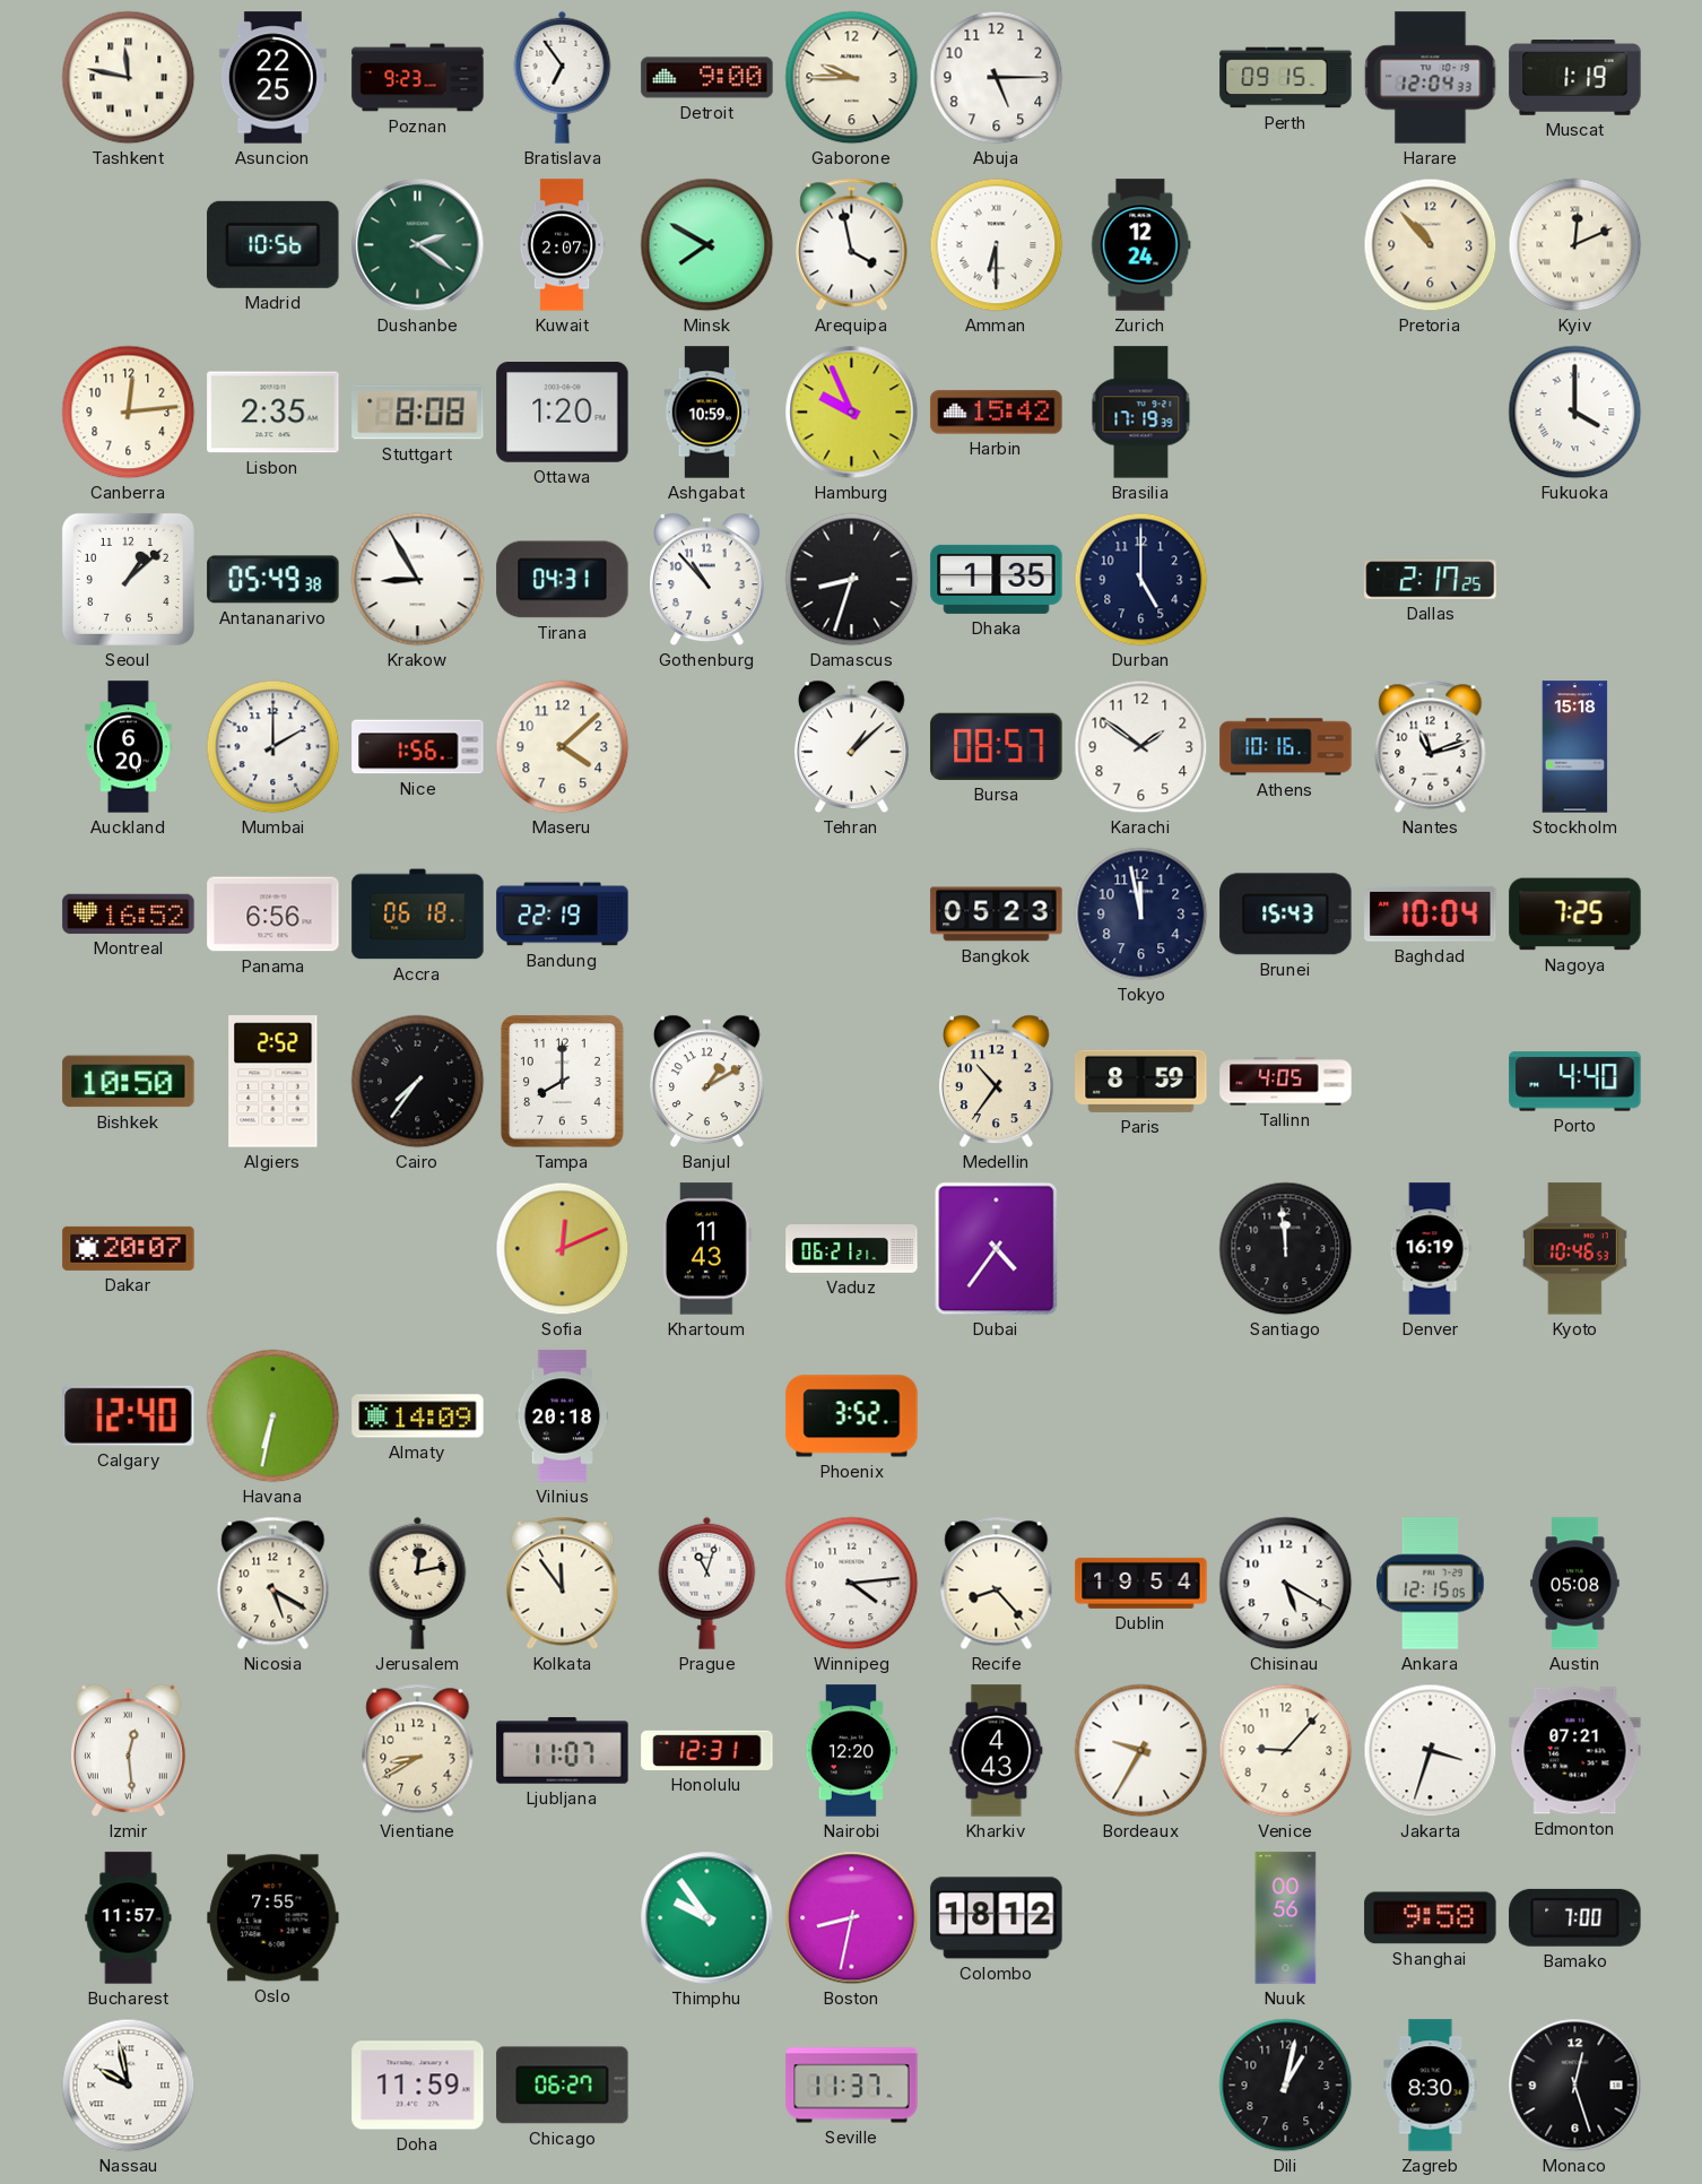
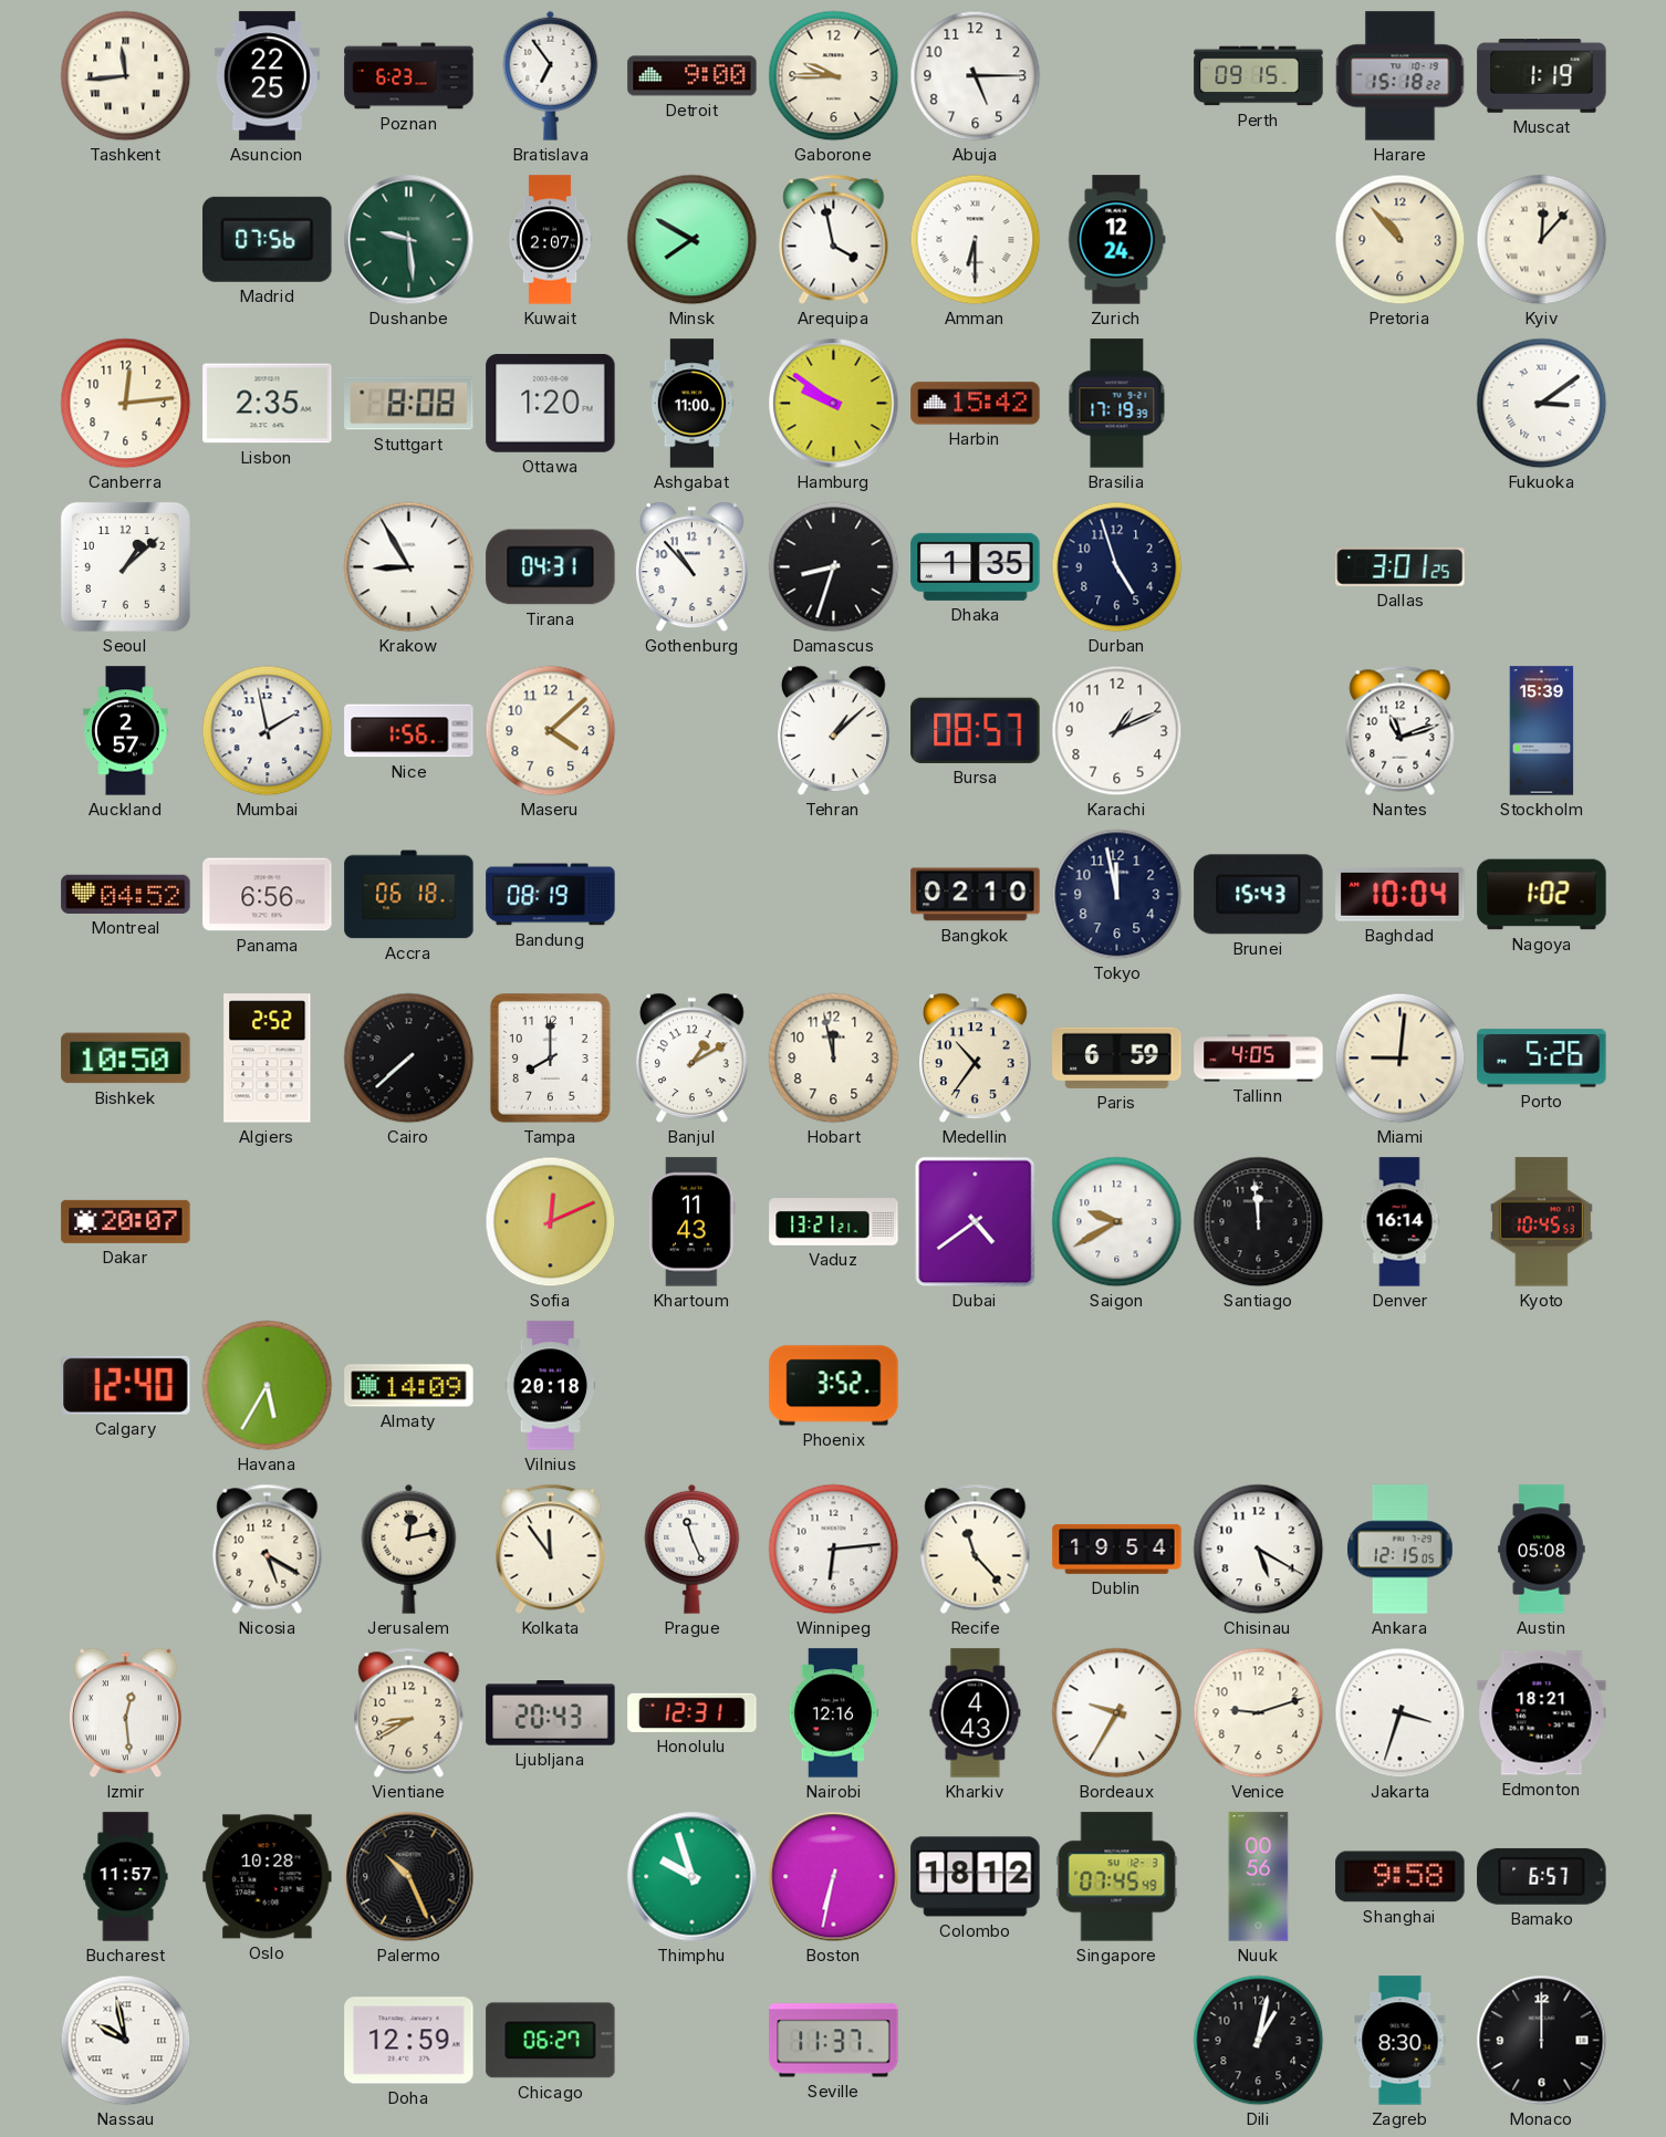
Tashkent: 11:47 -> 11:44 (126, 76)
Poznan: 9:23 -> 6:23 (409, 76)
Harare: 12:04 -> 15:18 (1401, 76)
Madrid: 10:56 -> 07:56 (268, 239)
Dushanbe: 2:21 -> 9:29 (409, 240)
Kyiv: 12:11 -> 12:07 (1542, 240)
Ashgabat: 10:59 -> 11:00 (693, 404)
Hamburg: 9:56 -> 9:51 (834, 404)
Fukuoka: 4:00 -> 3:09 (1542, 404)
Antananarivo: 05:49 -> none (273, 580)
Durban: 5:00 -> 4:57 (1117, 567)
Dallas: 2:17 -> 3:01 (1401, 567)
Auckland: 6:20 -> 2:57 (126, 731)
Mumbai: 2:00 -> 1:58 (268, 731)
Karachi: 1:51 -> 1:11 (1117, 731)
Athens: 10:16 -> none (1286, 747)
Stockholm: 15:18 -> 15:39 (1542, 731)
Montreal: 16:52 -> 04:52 (126, 894)
Bandung: 22:19 -> 08:19 (551, 895)
Bangkok: 05:23 -> 02:10 (976, 895)
Nagoya: 7:25 -> 1:02 (1542, 895)
Cairo: 7:36 -> 7:38 (409, 1059)
Hobart: none -> 11:58 (834, 1059)
Paris: 8:59 -> 6:59 (1117, 1057)
Miami: none -> 9:01 (1401, 1059)
Porto: 4:40 -> 5:26 (1542, 1059)
Vaduz: 06:21 -> 13:21 (834, 1222)
Dubai: 4:36 -> 4:39 (976, 1222)
Saigon: none -> 9:40 (1117, 1222)
Denver: 16:19 -> 16:14 (1399, 1222)
Kyoto: 10:46 -> 10:45 (1541, 1222)
Havana: 6:32 -> 5:35 (268, 1386)
Prague: 11:03 -> 11:26 (693, 1549)
Winnipeg: 4:14 -> 6:14 (834, 1550)
Recife: 8:23 -> 11:23 (976, 1549)
Ljubljana: 11:07 -> 20:43 (551, 1713)
Nairobi: 12:20 -> 12:16 (834, 1713)
Venice: 9:07 -> 9:12 (1259, 1713)
Edmonton: 07:21 -> 18:21 (1542, 1713)
Oslo: 7:55 -> 10:28 (268, 1877)
Palermo: none -> 10:26 (409, 1877)
Thimphu: 9:54 -> 9:57 (693, 1877)
Boston: 8:32 -> 6:32 (834, 1877)
Singapore: none -> 07:45 (1117, 1877)
Bamako: 7:00 -> 6:57 (1542, 1876)
Doha: 11:59 -> 12:59 (409, 2041)
Monaco: 12:27 -> 12:00 (1542, 2041)
